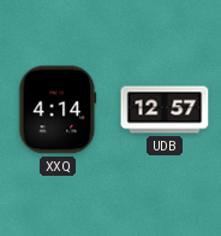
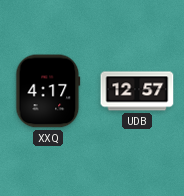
XXQ: 4:14 -> 4:17 (48, 91)
